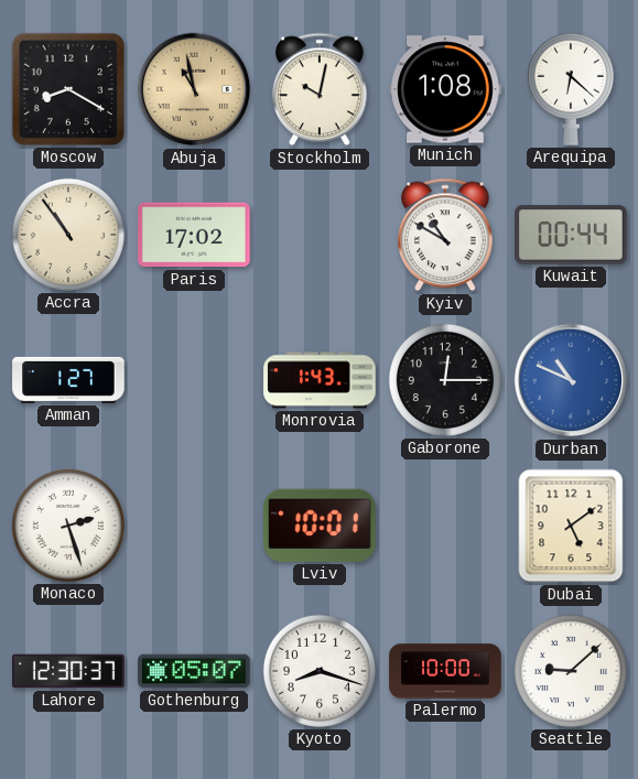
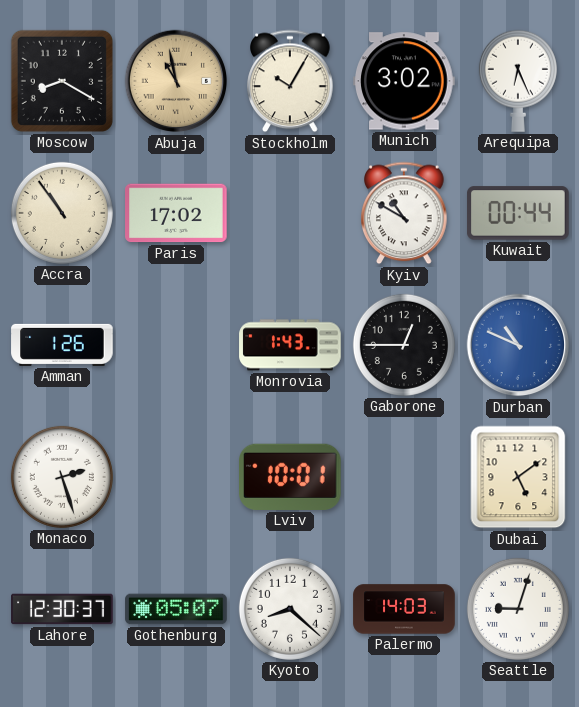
Stockholm: 10:02 -> 10:05 (290, 81)
Munich: 1:08 -> 3:02 (404, 81)
Arequipa: 6:22 -> 6:26 (518, 81)
Amman: 1:27 -> 1:26 (62, 345)
Gaborone: 12:15 -> 12:45 (404, 345)
Kyoto: 8:18 -> 8:22 (290, 609)
Palermo: 10:00 -> 14:03 (404, 609)
Seattle: 9:08 -> 9:03 (518, 609)
